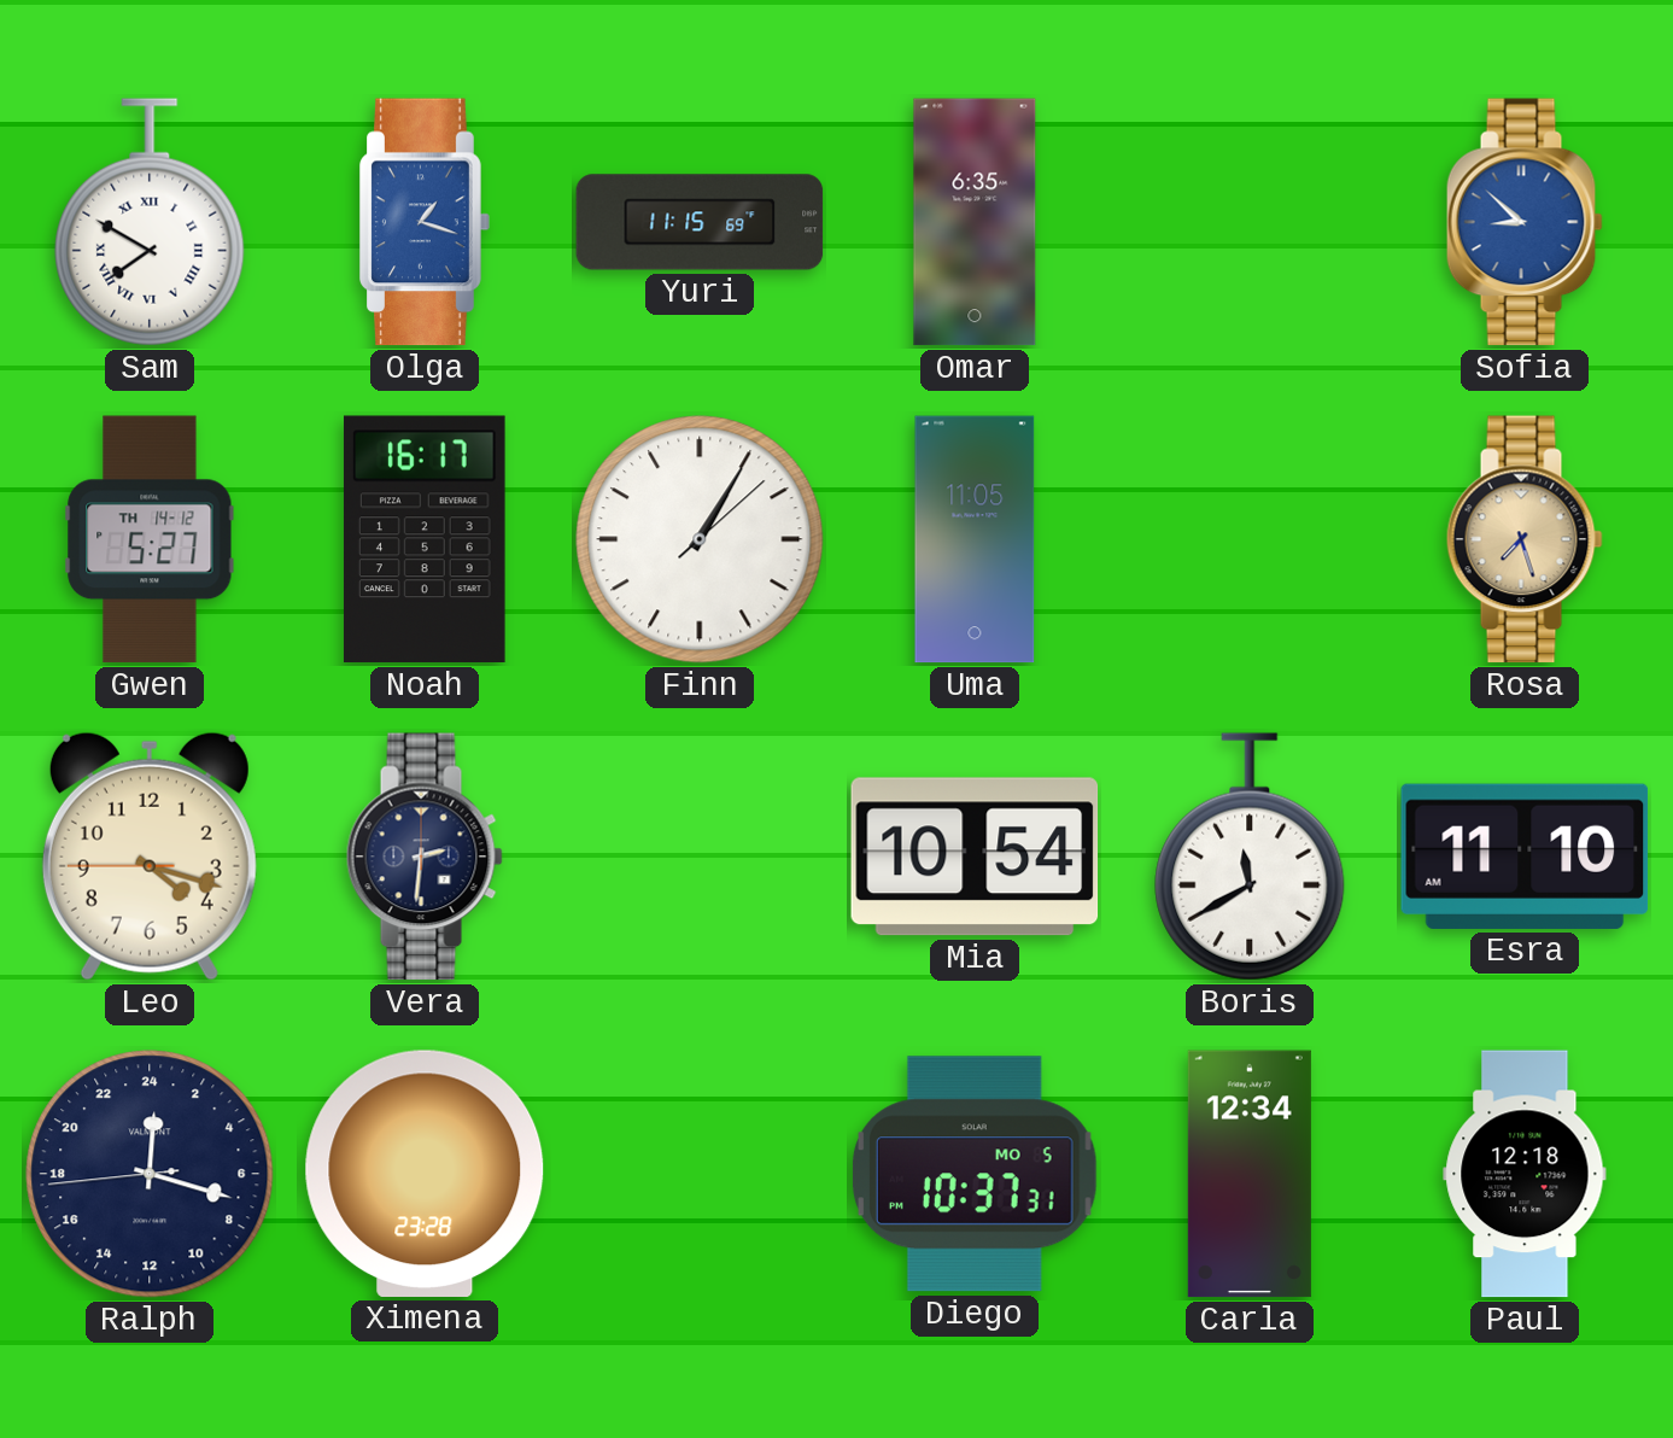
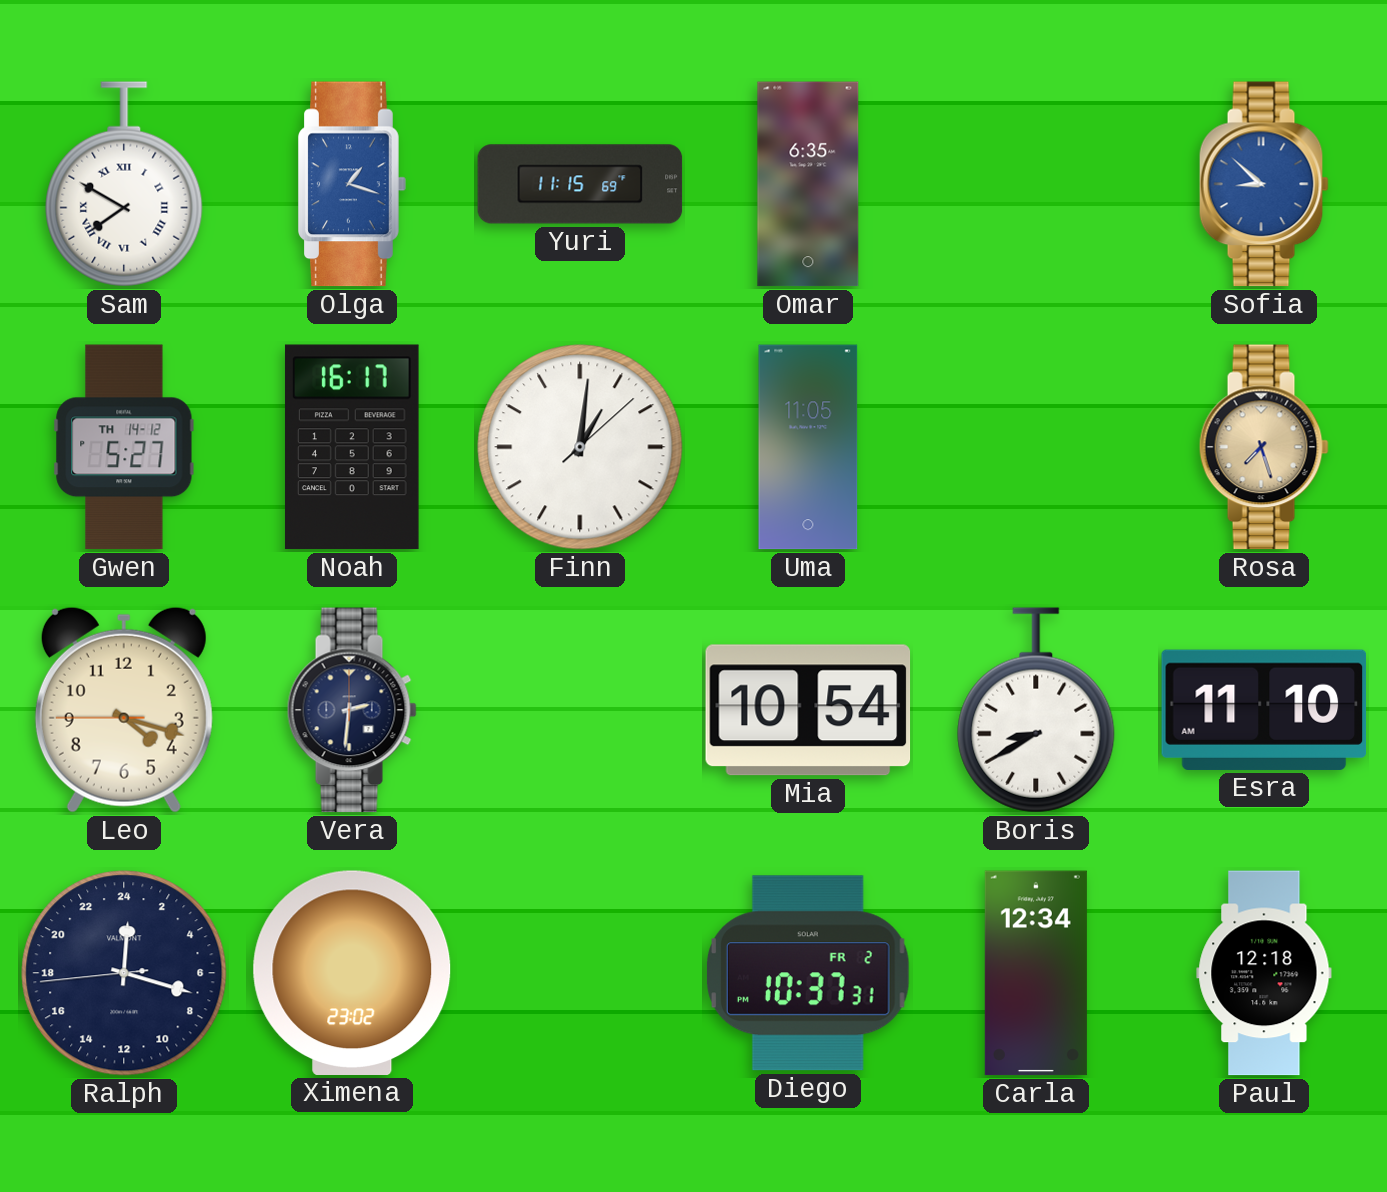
Finn: 1:05 -> 1:01 (580, 447)
Boris: 11:40 -> 8:40 (1036, 710)
Ximena: 23:28 -> 23:02 (352, 973)
Diego date: MO 5 -> FR 2 (808, 973)
